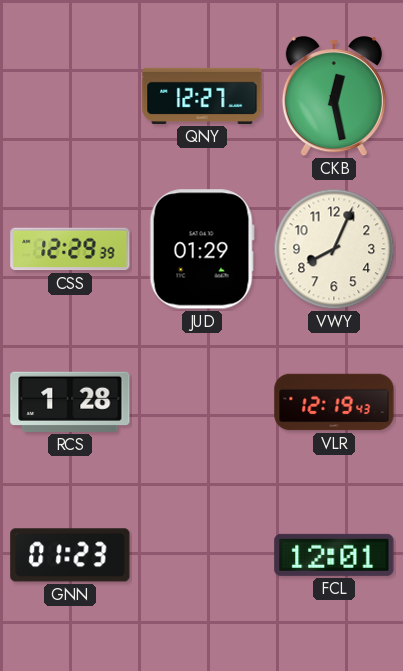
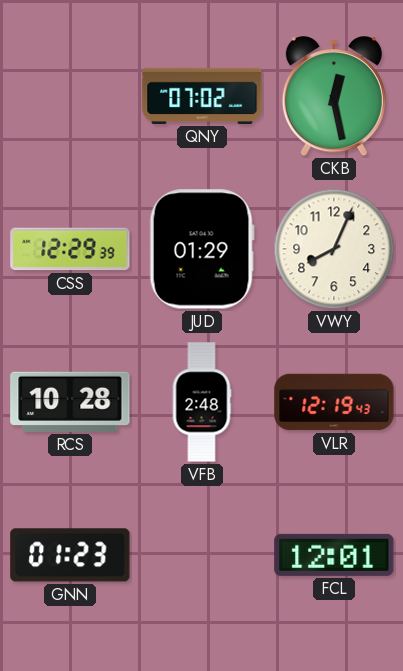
QNY: 12:27 -> 07:02 (202, 96)
RCS: 1:28 -> 10:28 (70, 402)
VFB: none -> 2:48 (202, 402)
